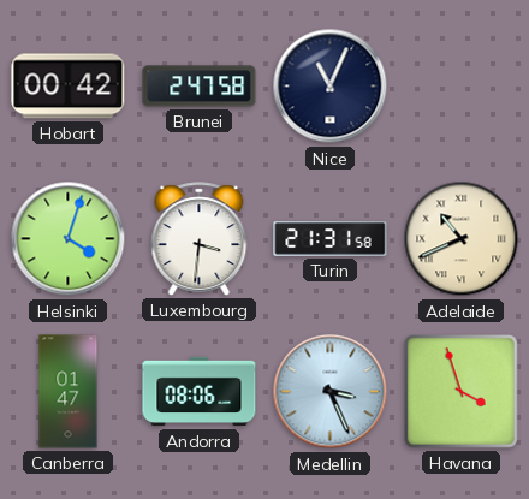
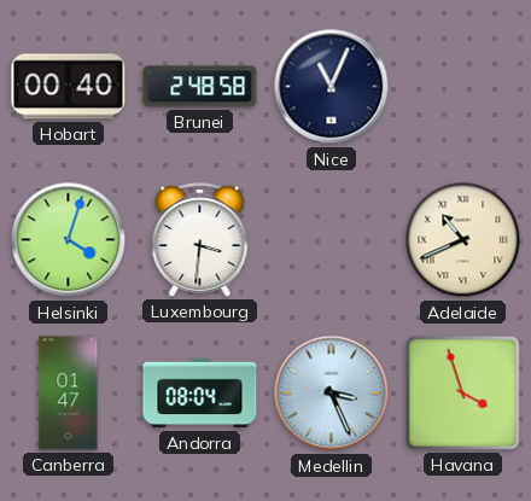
Hobart: 00:42 -> 00:40 (69, 87)
Brunei: 2:47 -> 2:48 (200, 87)
Turin: 21:31 -> none (331, 239)
Andorra: 08:06 -> 08:04 (200, 394)
